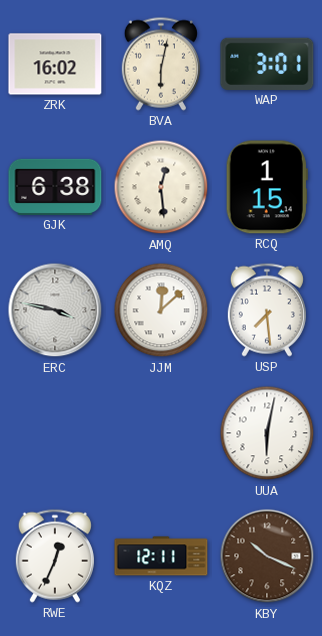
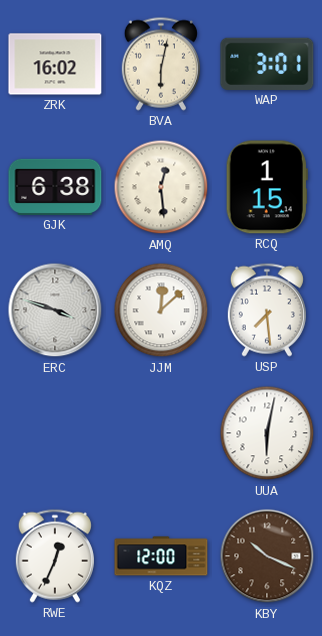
ERC: 3:47 -> 3:48 (55, 310)
KQZ: 12:11 -> 12:00 (161, 556)
